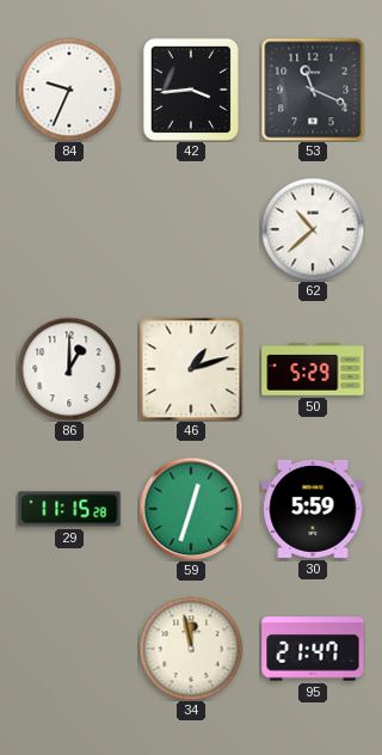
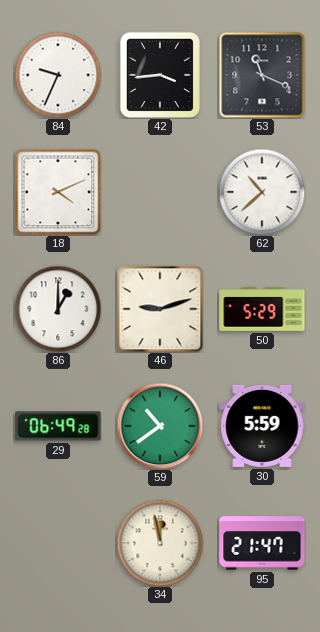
18: none -> 4:11 (58, 192)
46: 1:12 -> 9:12 (160, 309)
29: 11:15 -> 06:49 (58, 426)
59: 12:33 -> 10:39 (160, 426)
